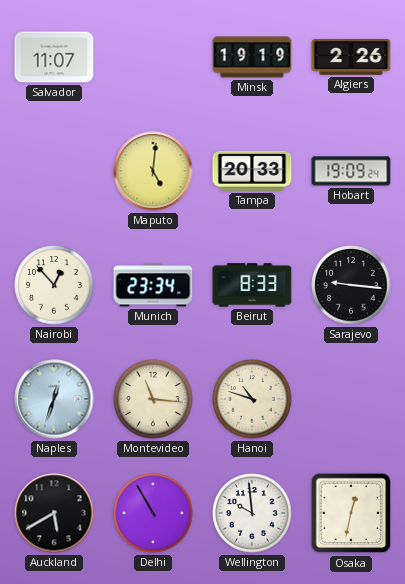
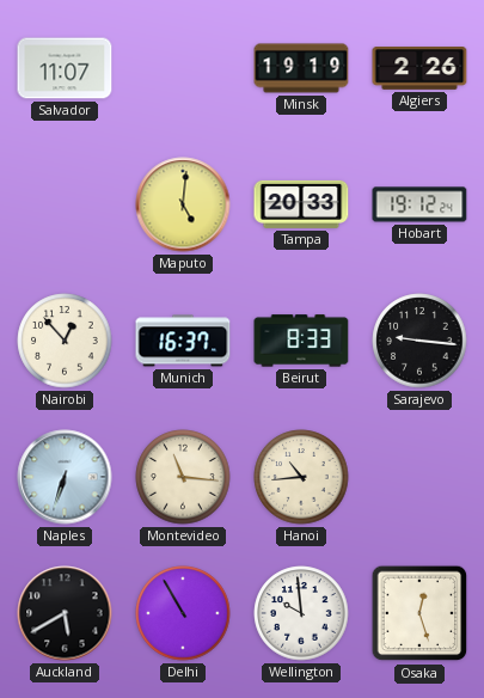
Hobart: 19:09 -> 19:12 (419, 204)
Munich: 23:34 -> 16:37 (183, 341)
Naples: 12:33 -> 6:33 (65, 477)
Hanoi: 10:48 -> 10:44 (301, 477)
Osaka: 12:32 -> 12:27 (419, 613)
